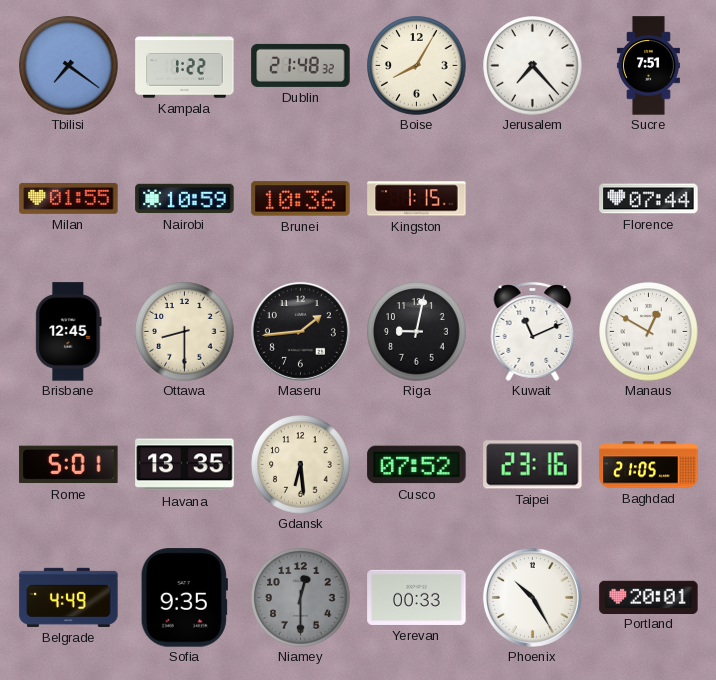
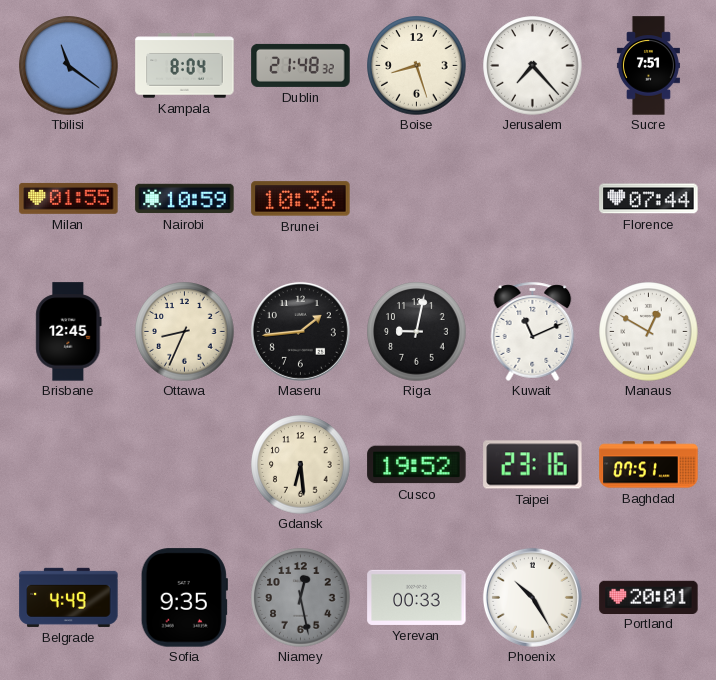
Tbilisi: 7:21 -> 11:21 (69, 66)
Kampala: 1:22 -> 8:04 (185, 66)
Boise: 8:05 -> 8:27 (417, 66)
Kingston: 1:15 -> none (417, 199)
Ottawa: 8:30 -> 8:34 (185, 332)
Rome: 5:01 -> none (69, 465)
Havana: 13:35 -> none (185, 465)
Cusco: 07:52 -> 19:52 (417, 465)
Baghdad: 21:05 -> 07:51 (649, 465)
Niamey: 12:30 -> 12:28 (301, 598)
